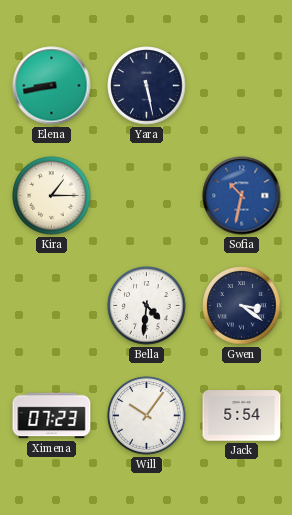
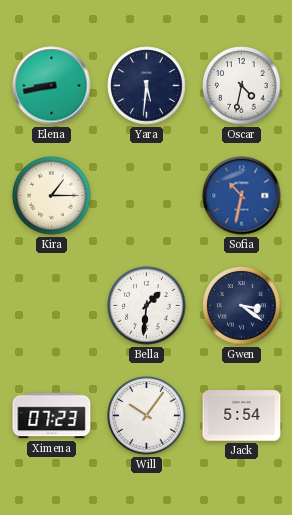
Yara: 5:28 -> 5:31 (147, 86)
Oscar: none -> 4:32 (242, 86)
Bella: 4:31 -> 1:31 (147, 306)
